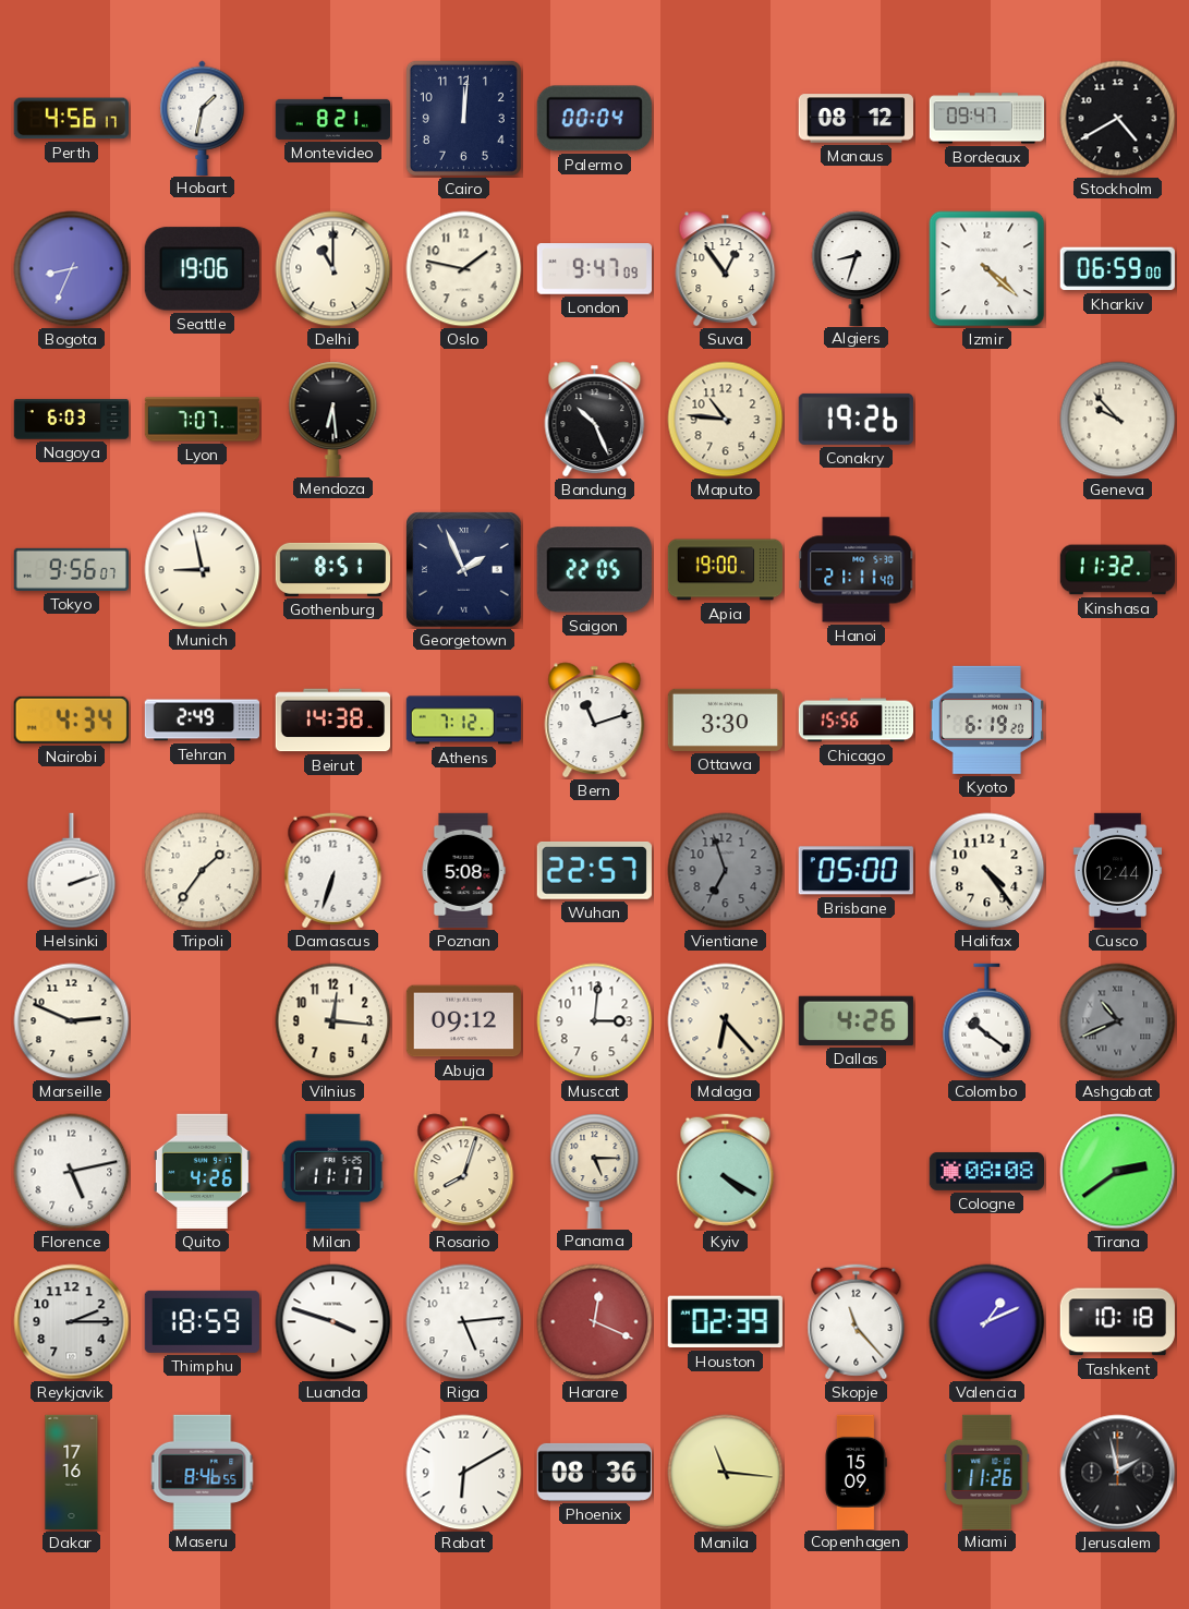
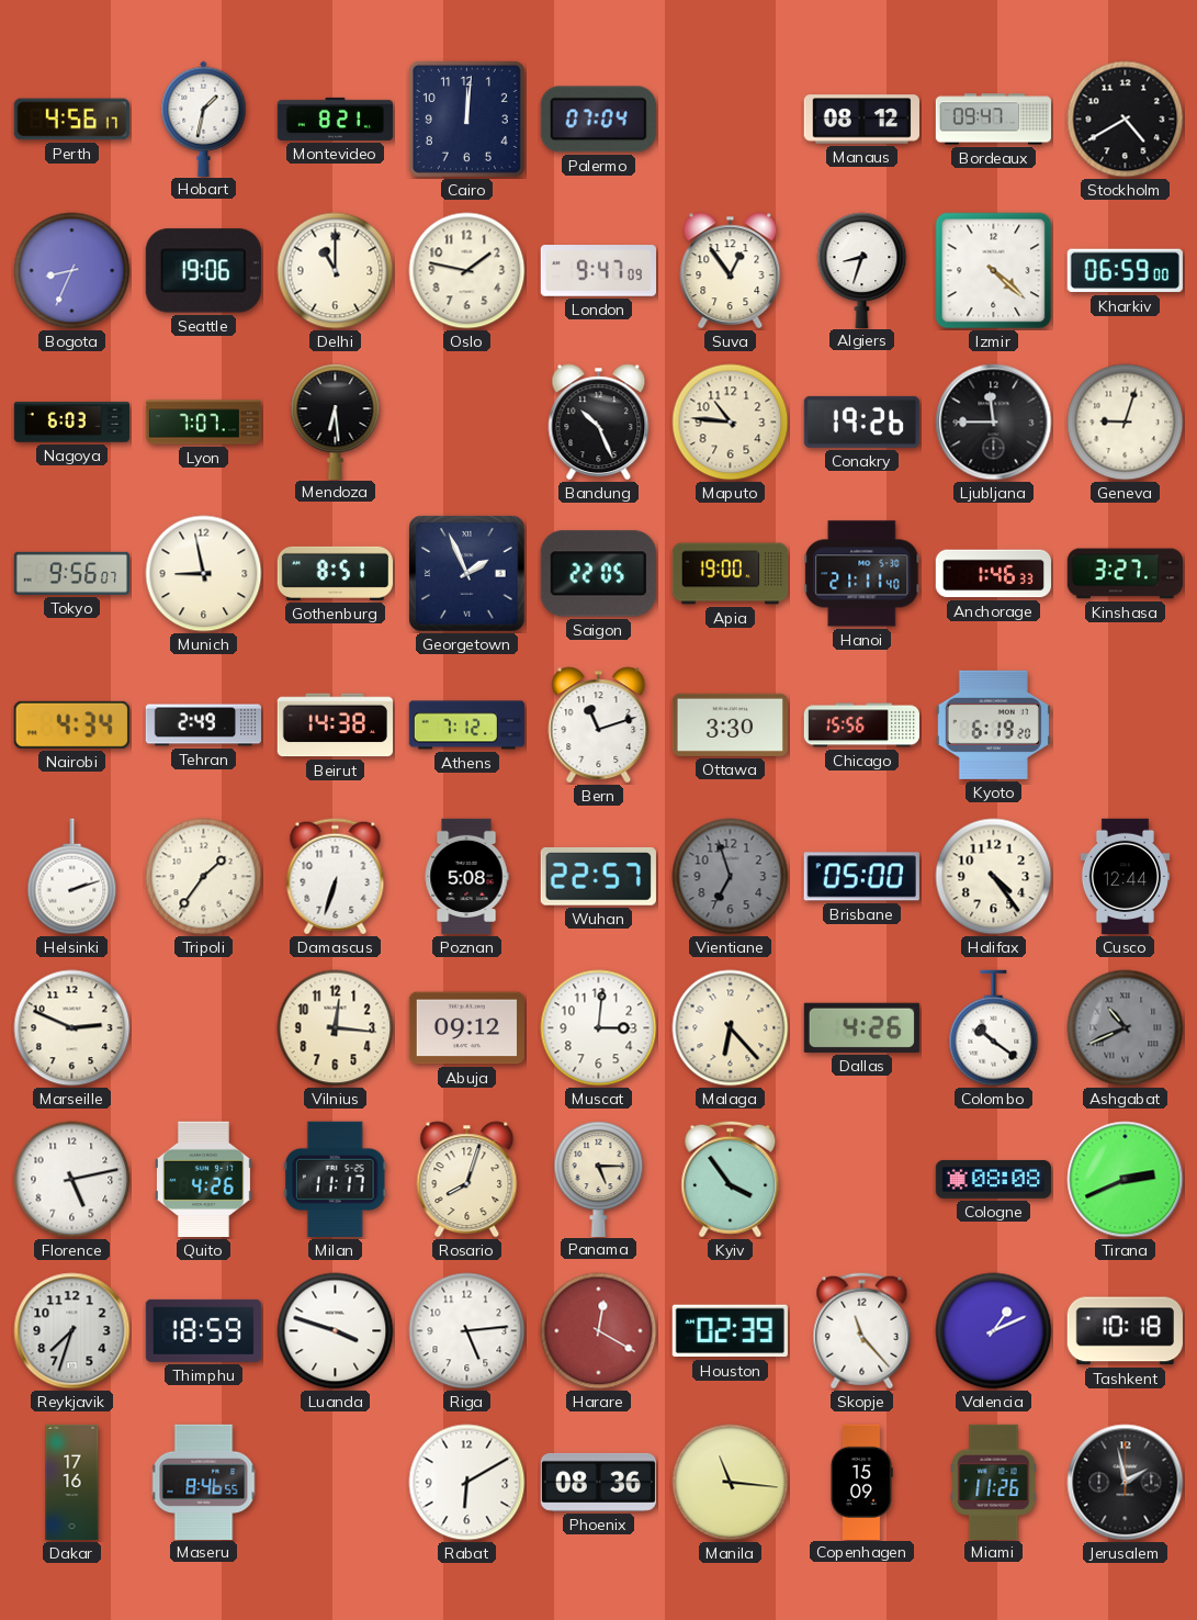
Palermo: 00:04 -> 07:04 (598, 120)
Ljubljana: none -> 11:45 (994, 423)
Geneva: 9:53 -> 9:03 (1126, 423)
Anchorage: none -> 1:46 (993, 574)
Kinshasa: 11:32 -> 3:27 (1125, 574)
Kyiv: 4:20 -> 3:54 (731, 1180)
Tirana: 2:39 -> 2:41 (1126, 1180)
Reykjavik: 2:15 -> 7:33 (72, 1331)
Harare: 12:19 -> 12:20 (599, 1331)
